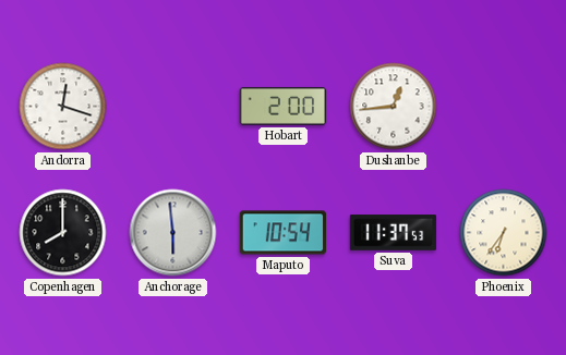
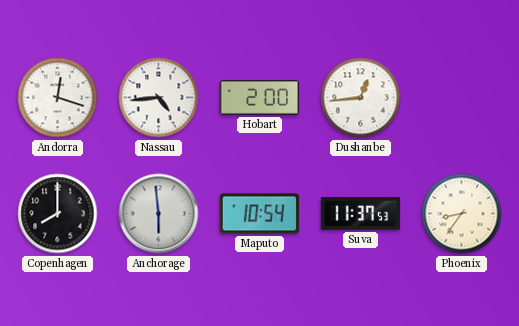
Nassau: none -> 4:44 (159, 98)
Phoenix: 6:36 -> 8:36 (462, 214)
